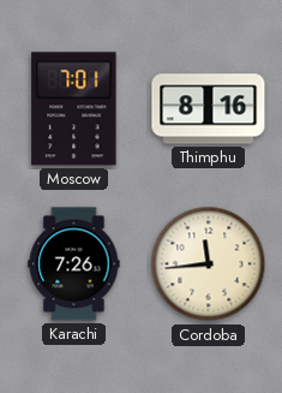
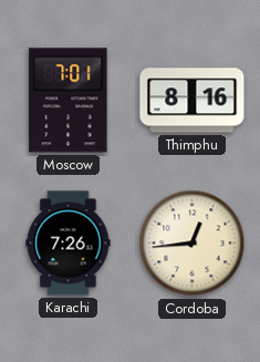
Cordoba: 11:44 -> 12:44 (193, 244)
